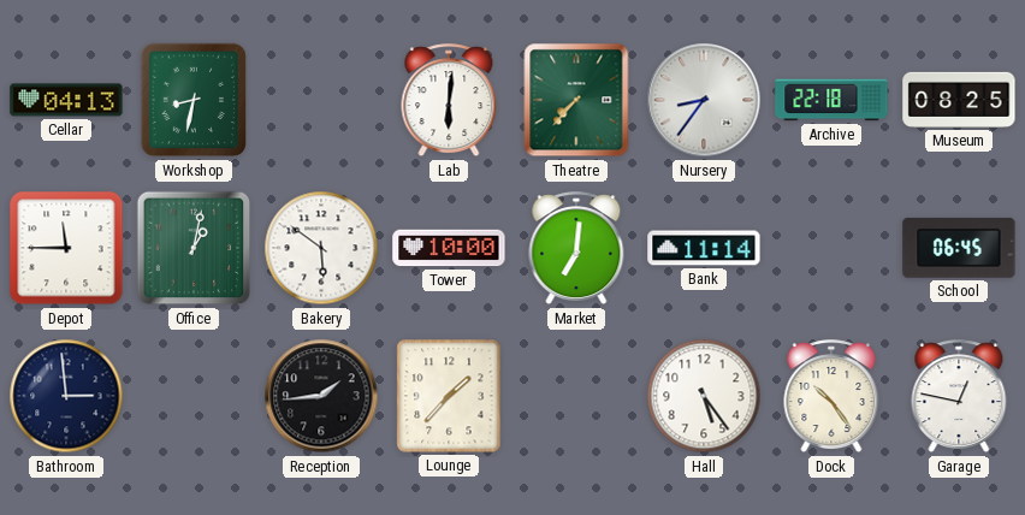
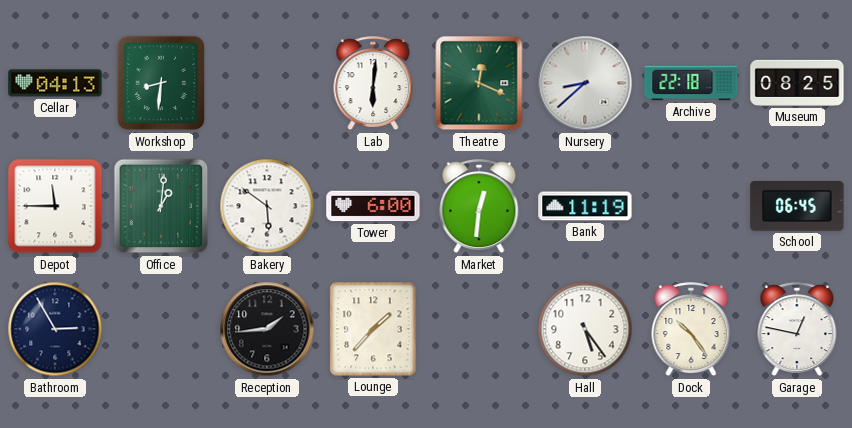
Workshop: 8:32 -> 8:31 (161, 83)
Theatre: 7:37 -> 12:19 (479, 83)
Nursery: 8:36 -> 8:38 (585, 83)
Office: 1:02 -> 1:01 (161, 206)
Tower: 10:00 -> 6:00 (373, 206)
Market: 7:01 -> 12:31 (479, 207)
Bank: 11:14 -> 11:19 (585, 206)
Bathroom: 2:59 -> 2:55 (55, 329)
